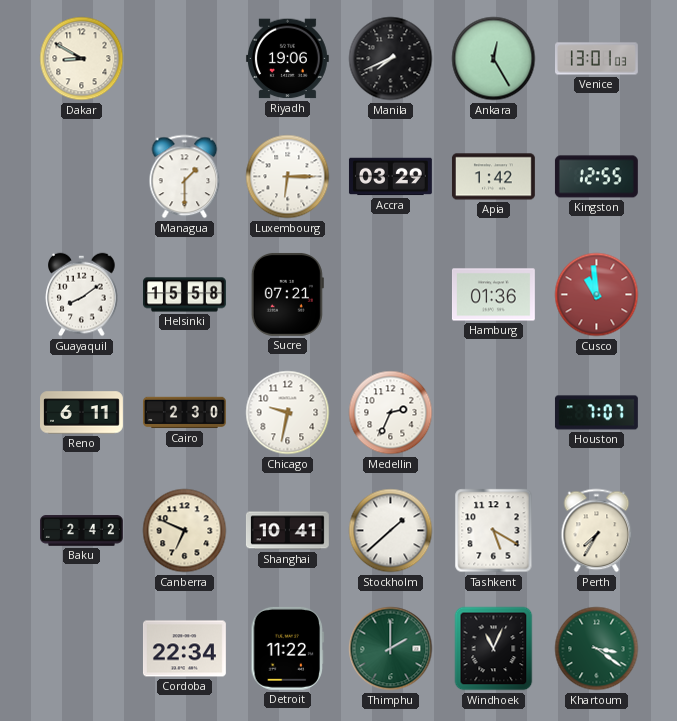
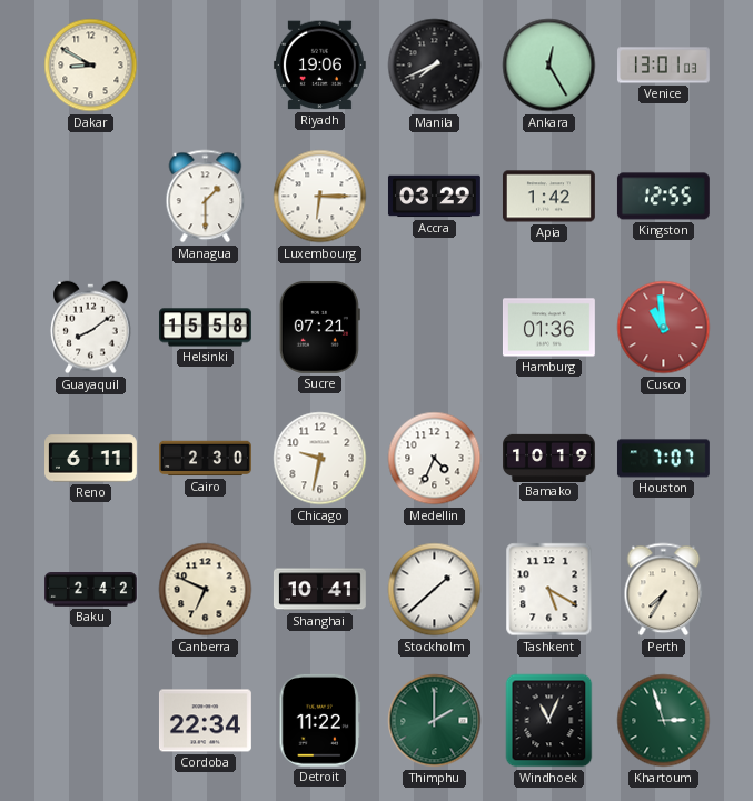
Medellin: 2:34 -> 4:34 (435, 459)
Bamako: none -> 10:19 (549, 458)
Khartoum: 3:21 -> 2:57 (664, 721)
